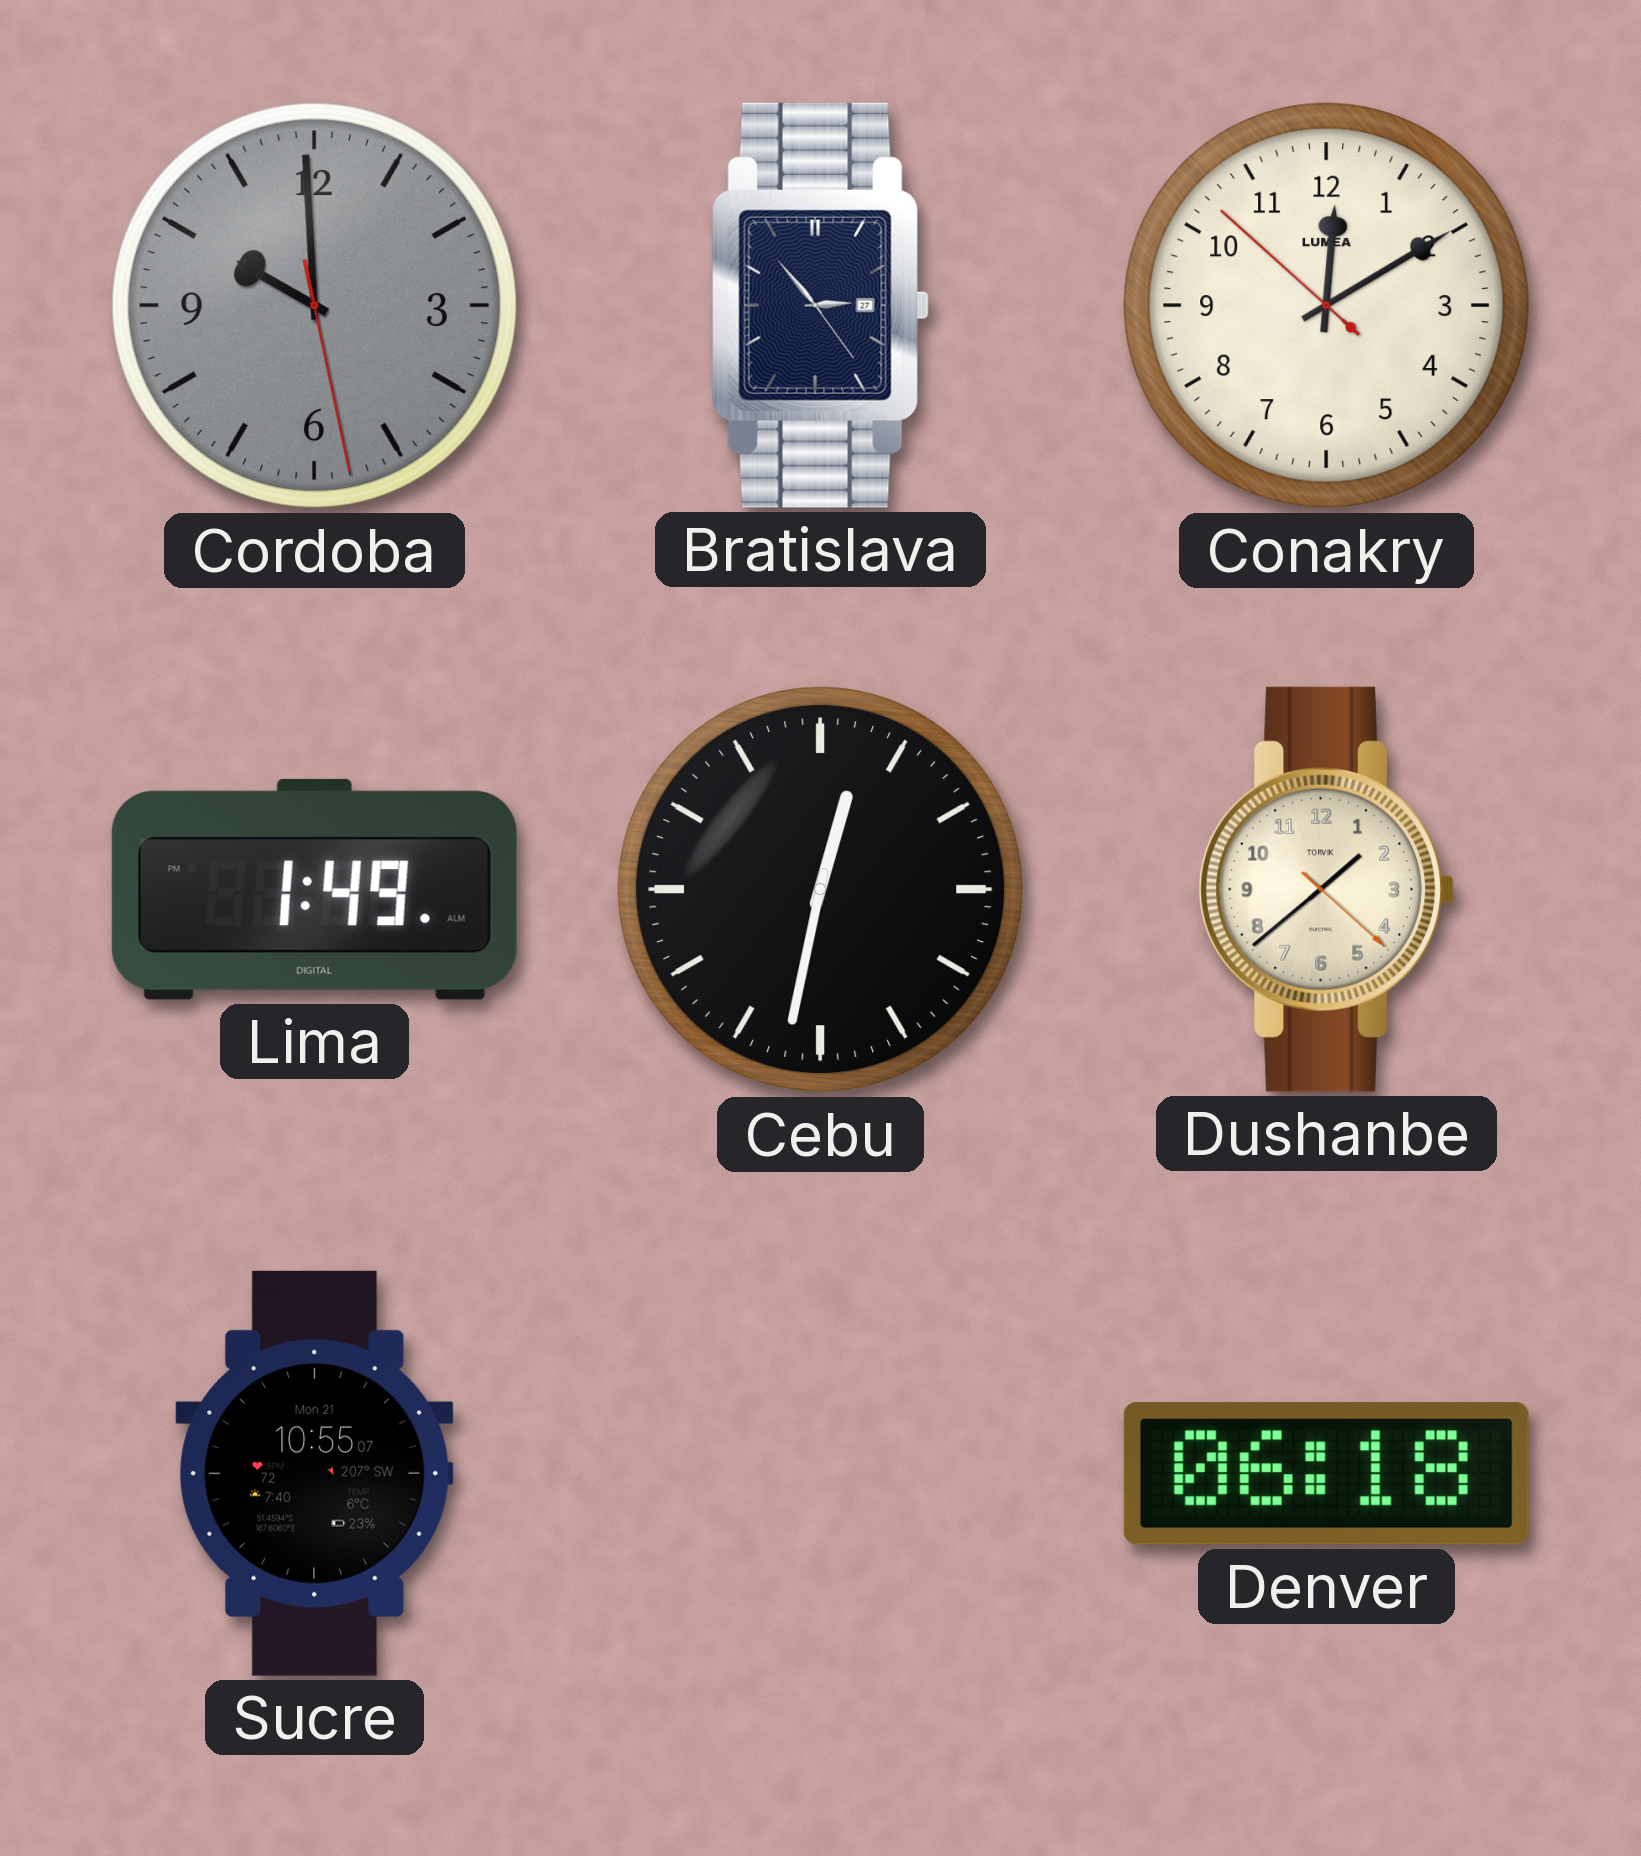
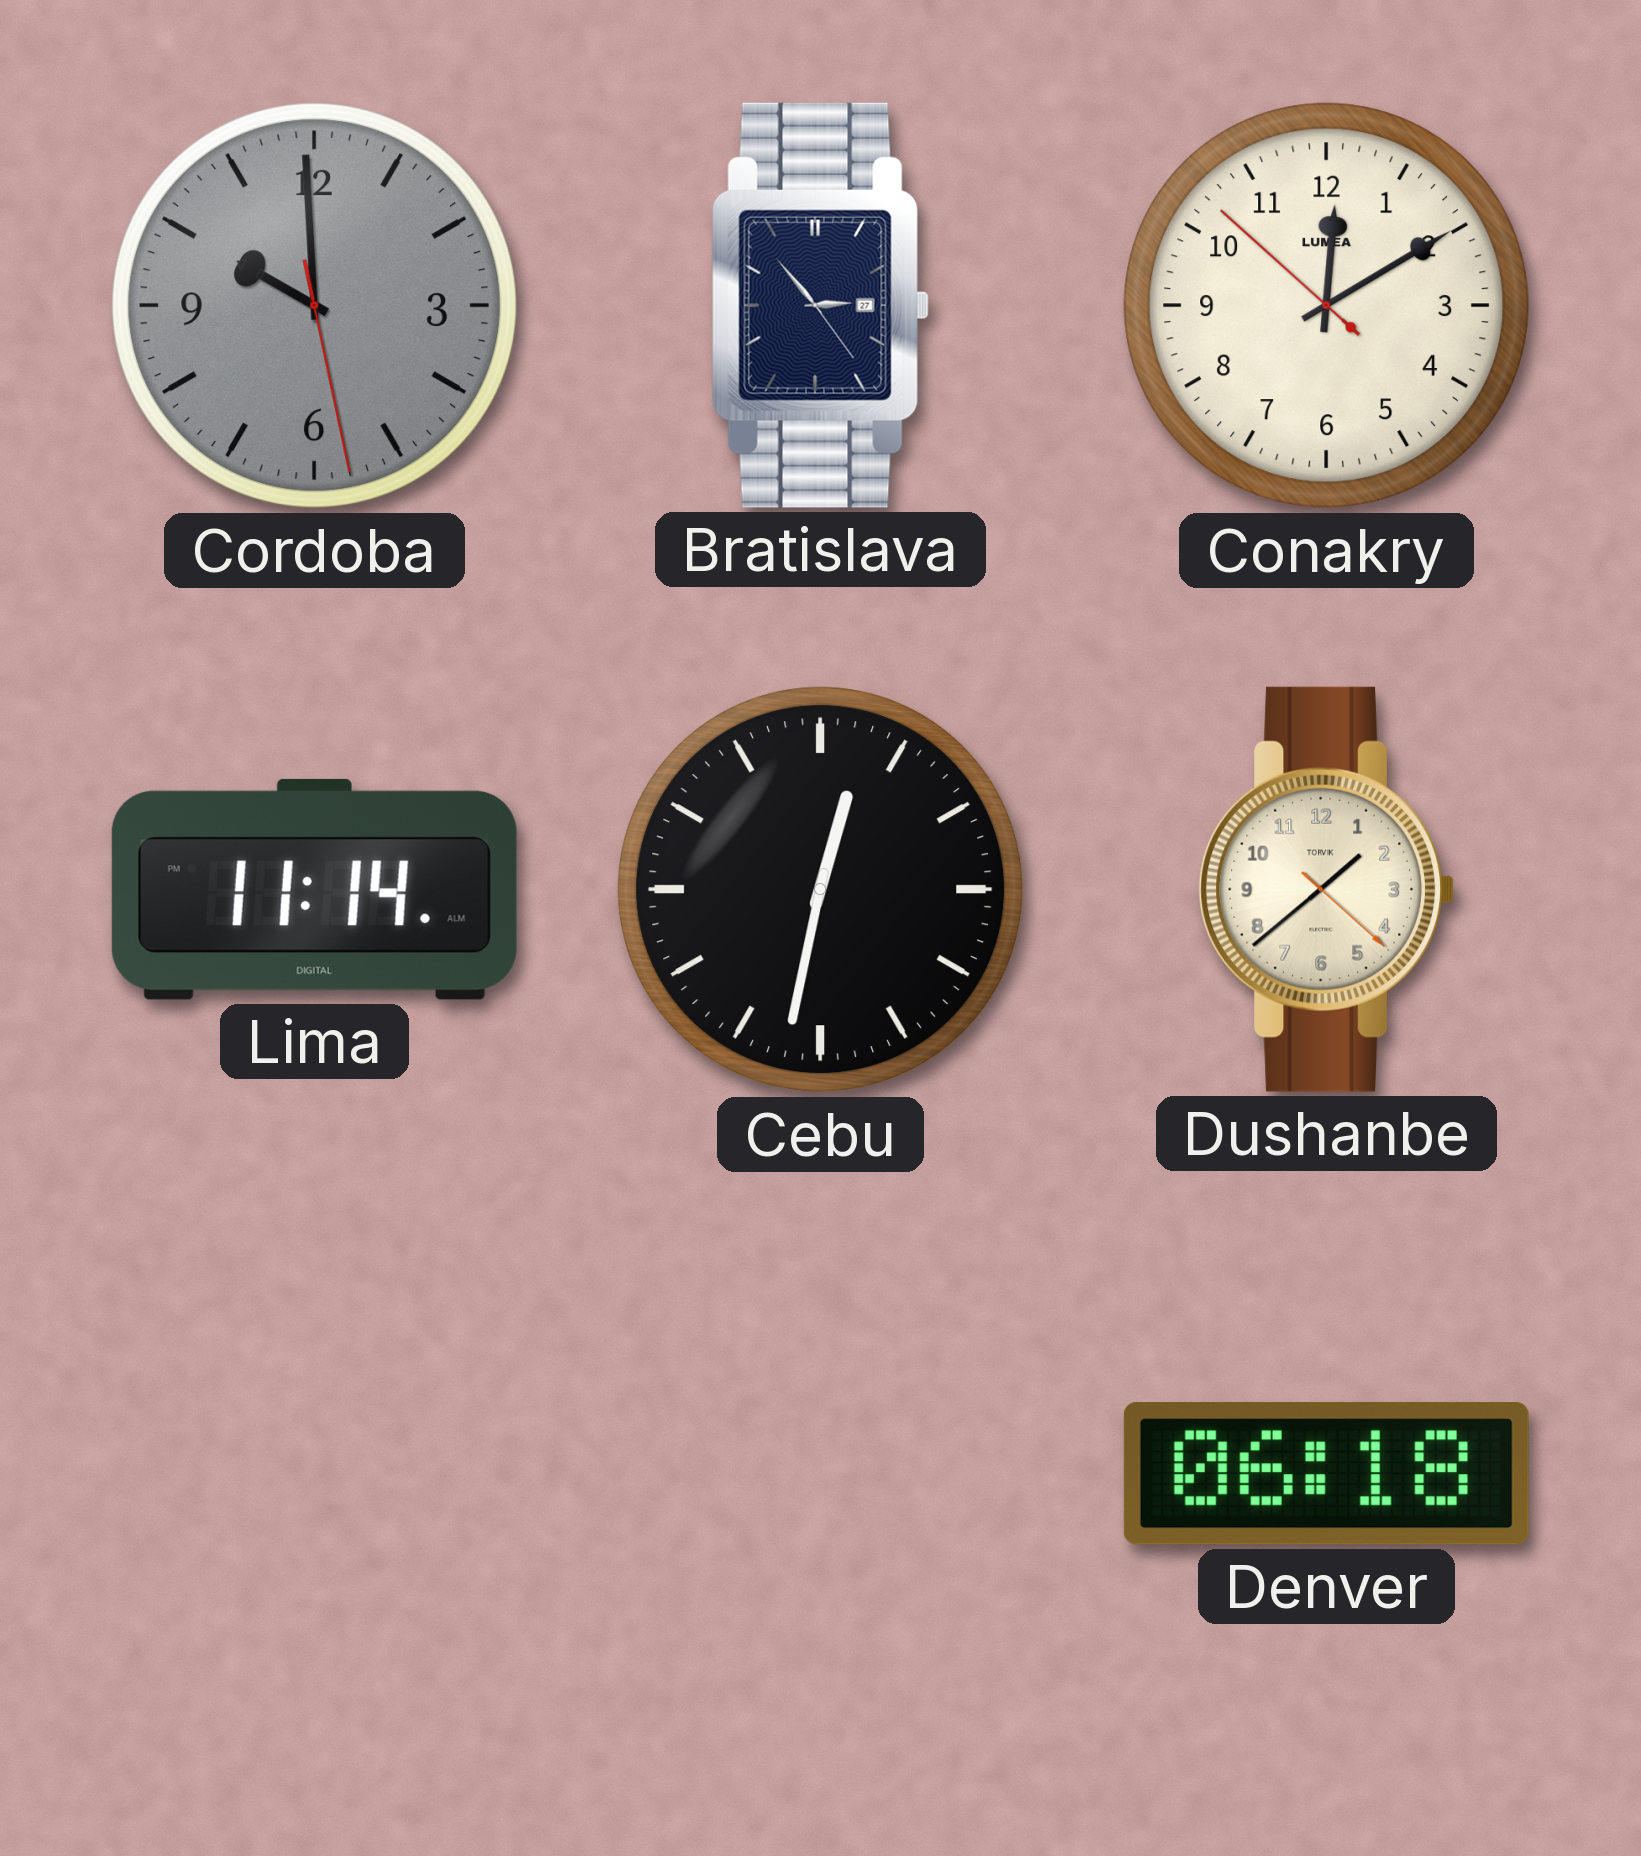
Lima: 1:49 -> 11:14 (314, 889)
Sucre: 10:55 -> none (315, 1473)
